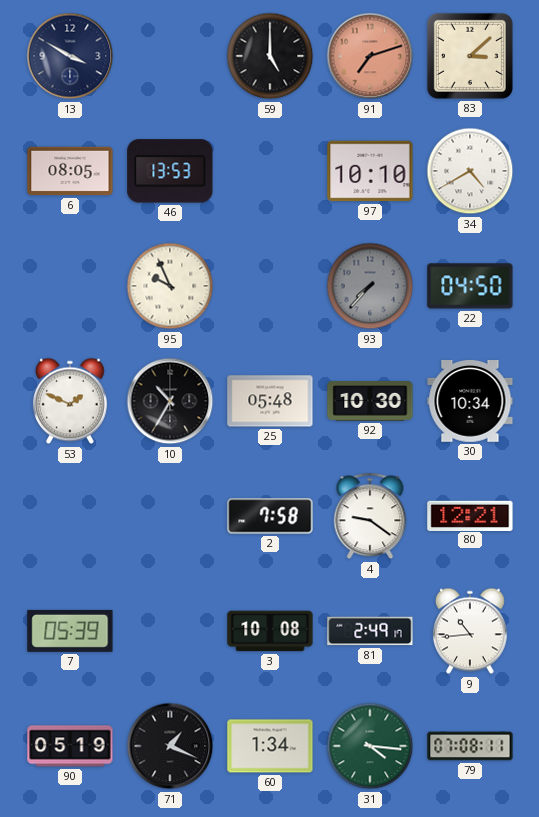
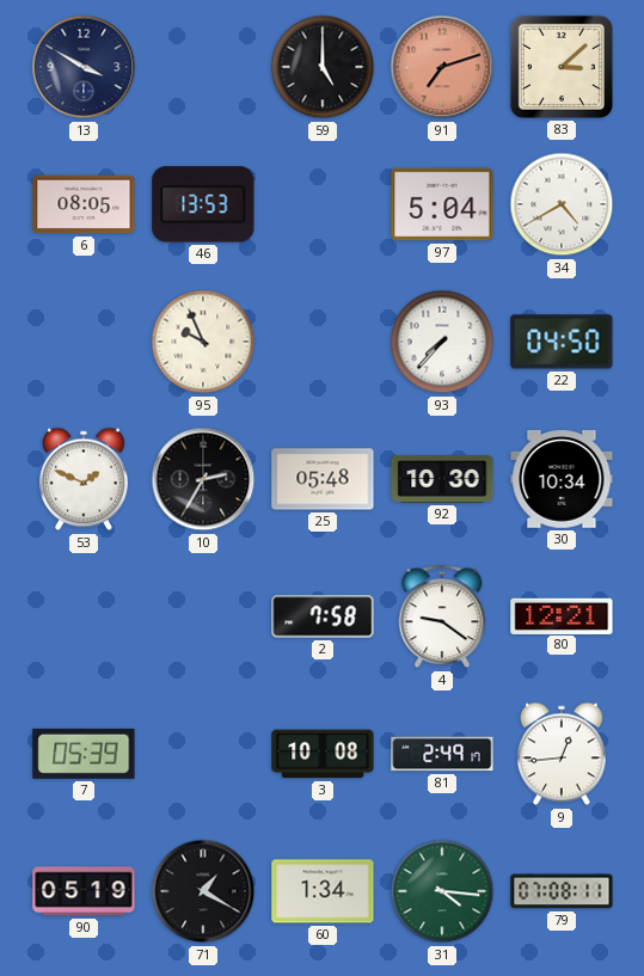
97: 10:10 -> 5:04 (442, 204)
93 dial: grey -> white (442, 342)
10: 10:35 -> 2:35 (203, 479)
9: 10:44 -> 12:44 (562, 754)
71: 1:19 -> 1:20 (203, 891)
